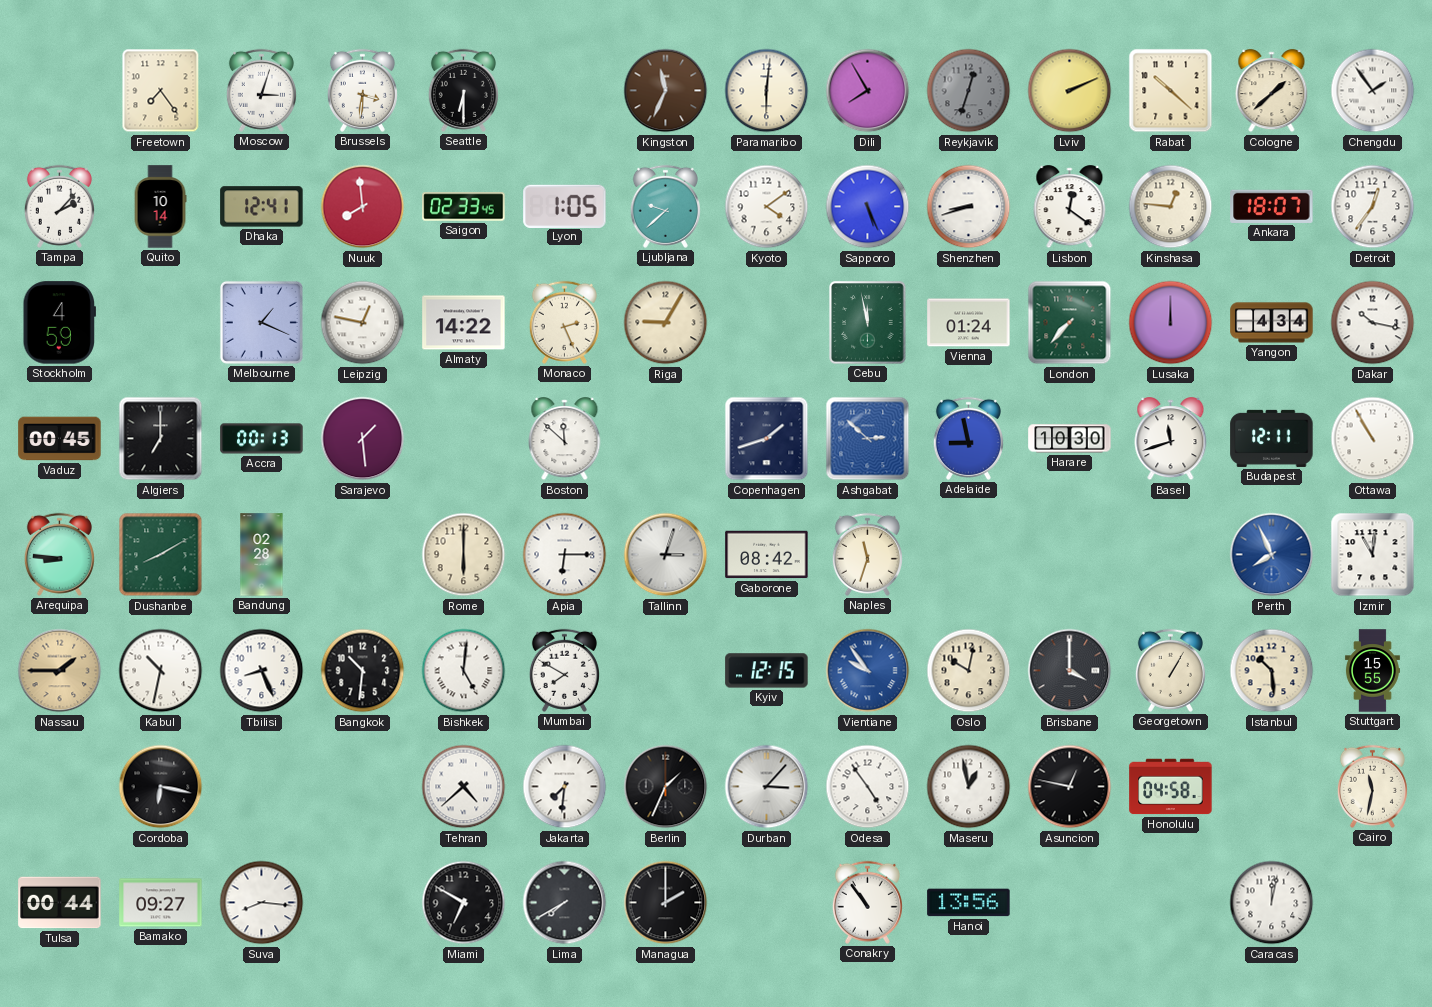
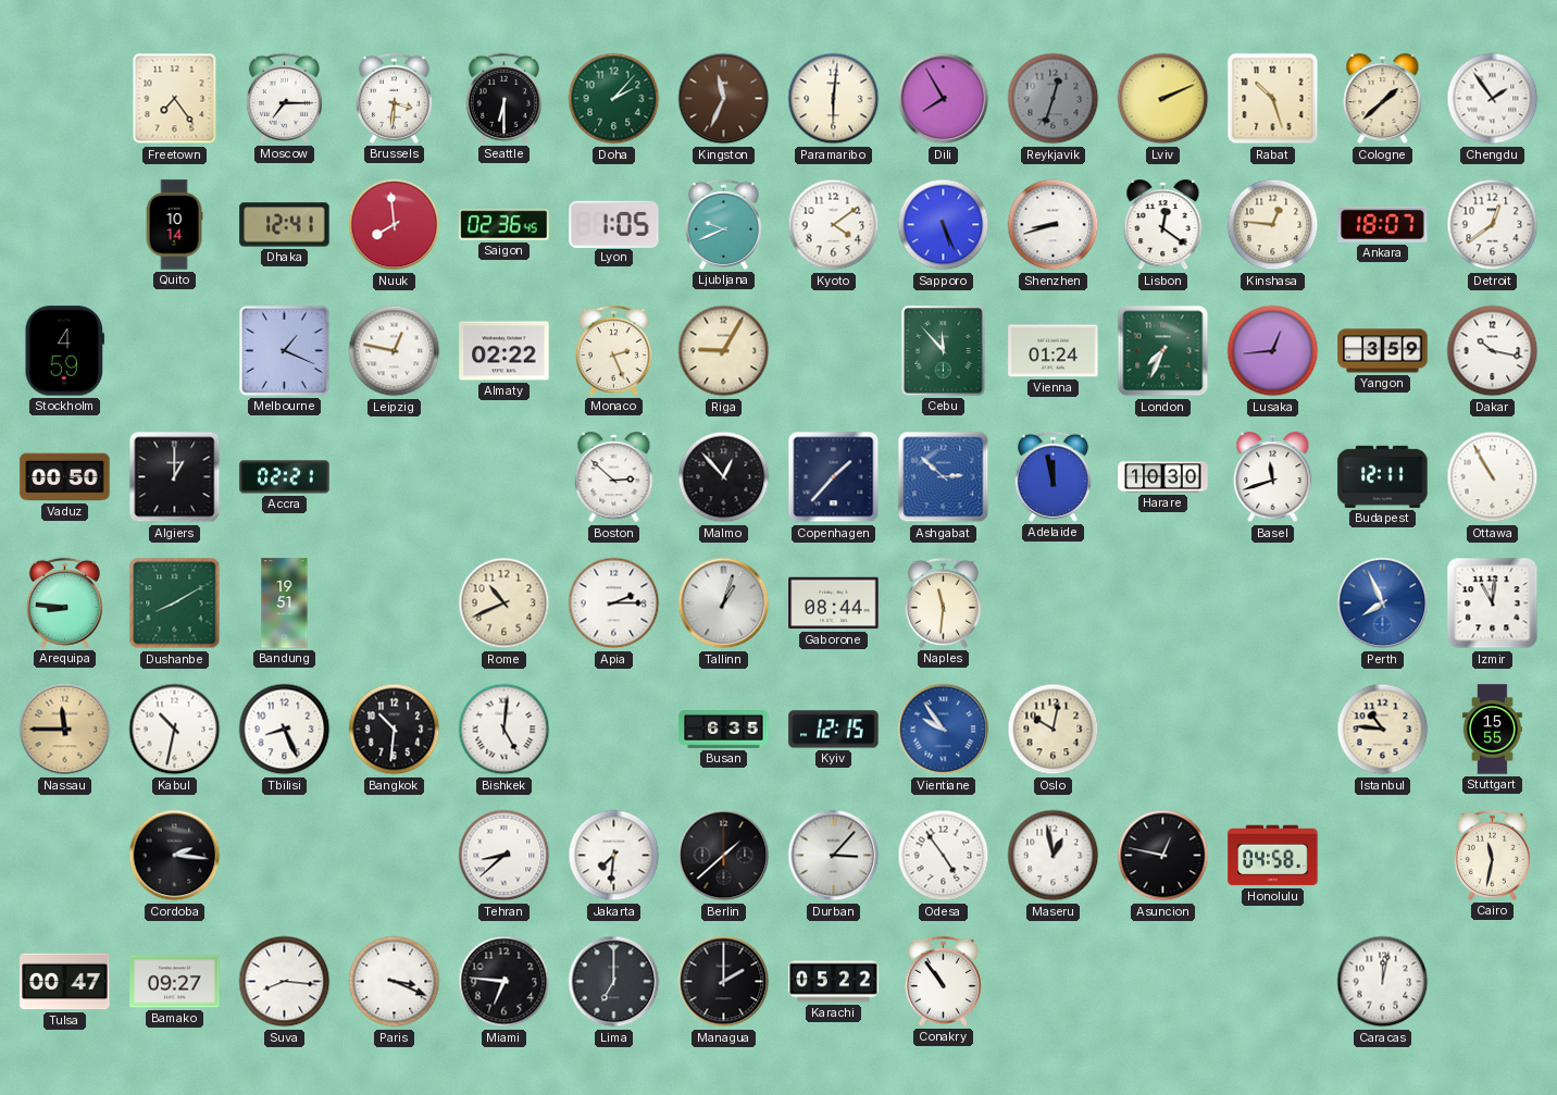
Moscow: 3:03 -> 7:15 (284, 98)
Doha: none -> 2:07 (614, 99)
Rabat: 10:22 -> 10:27 (1273, 99)
Tampa: 2:07 -> none (59, 206)
Saigon: 02:33 -> 02:36 (505, 225)
Ljubljana: 9:38 -> 9:41 (723, 224)
Detroit: 12:36 -> 12:39 (1493, 225)
Almaty: 14:22 -> 02:22 (505, 351)
Cebu: 11:58 -> 11:53 (944, 351)
London: 7:37 -> 7:34 (1163, 351)
Lusaka: 12:00 -> 12:44 (1273, 351)
Yangon: 4:34 -> 3:59 (1383, 351)
Vaduz: 00:45 -> 00:50 (65, 477)
Algiers: 7:00 -> 1:00 (175, 477)
Accra: 00:13 -> 02:21 (285, 477)
Sarajevo: 1:29 -> none (363, 439)
Boston: 11:52 -> 2:52 (614, 477)
Malmo: none -> 12:53 (724, 477)
Copenhagen: 1:42 -> 1:37 (834, 477)
Adelaide: 8:58 -> 11:58 (1052, 476)
Bandung: 02:28 -> 19:51 (285, 604)
Rome: 6:00 -> 10:41 (505, 604)
Apia: 6:15 -> 2:15 (614, 604)
Tallinn: 3:03 -> 1:03 (724, 604)
Gaborone: 08:42 -> 08:44 (834, 604)
Naples: 11:33 -> 11:31 (943, 602)
Nassau: 1:45 -> 11:45 (65, 730)
Mumbai: 7:50 -> none (564, 670)
Busan: none -> 6:35 (724, 730)
Brisbane: 4:00 -> none (1070, 671)
Georgetown: 1:05 -> none (1170, 670)
Istanbul: 10:29 -> 10:46 (1383, 730)
Cordoba: 6:17 -> 2:16 (175, 856)
Tehran: 4:38 -> 8:38 (505, 856)
Berlin: 1:34 -> 1:38 (724, 856)
Tulsa: 00:44 -> 00:47 (65, 982)
Paris: none -> 3:19 (395, 982)
Miami: 6:50 -> 6:46 (505, 982)
Lima: 7:40 -> 7:00 (614, 982)
Karachi: none -> 05:22 (834, 982)
Hanoi: 13:56 -> none (969, 903)
